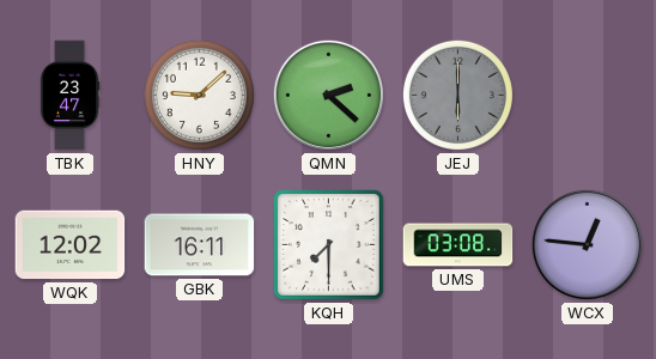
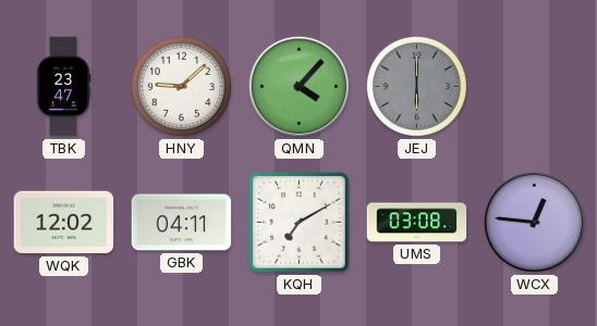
QMN: 2:22 -> 4:07 (298, 86)
GBK: 16:11 -> 04:11 (182, 223)
KQH: 7:30 -> 7:10 (300, 223)
